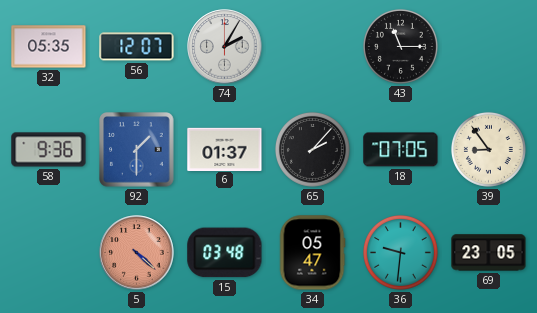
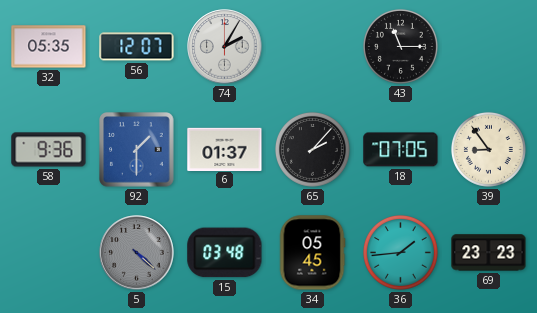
5 dial: salmon -> grey (137, 253)
34: 05:47 -> 05:45 (312, 253)
36: 9:31 -> 1:44 (400, 252)
69: 23:05 -> 23:23 (489, 253)
